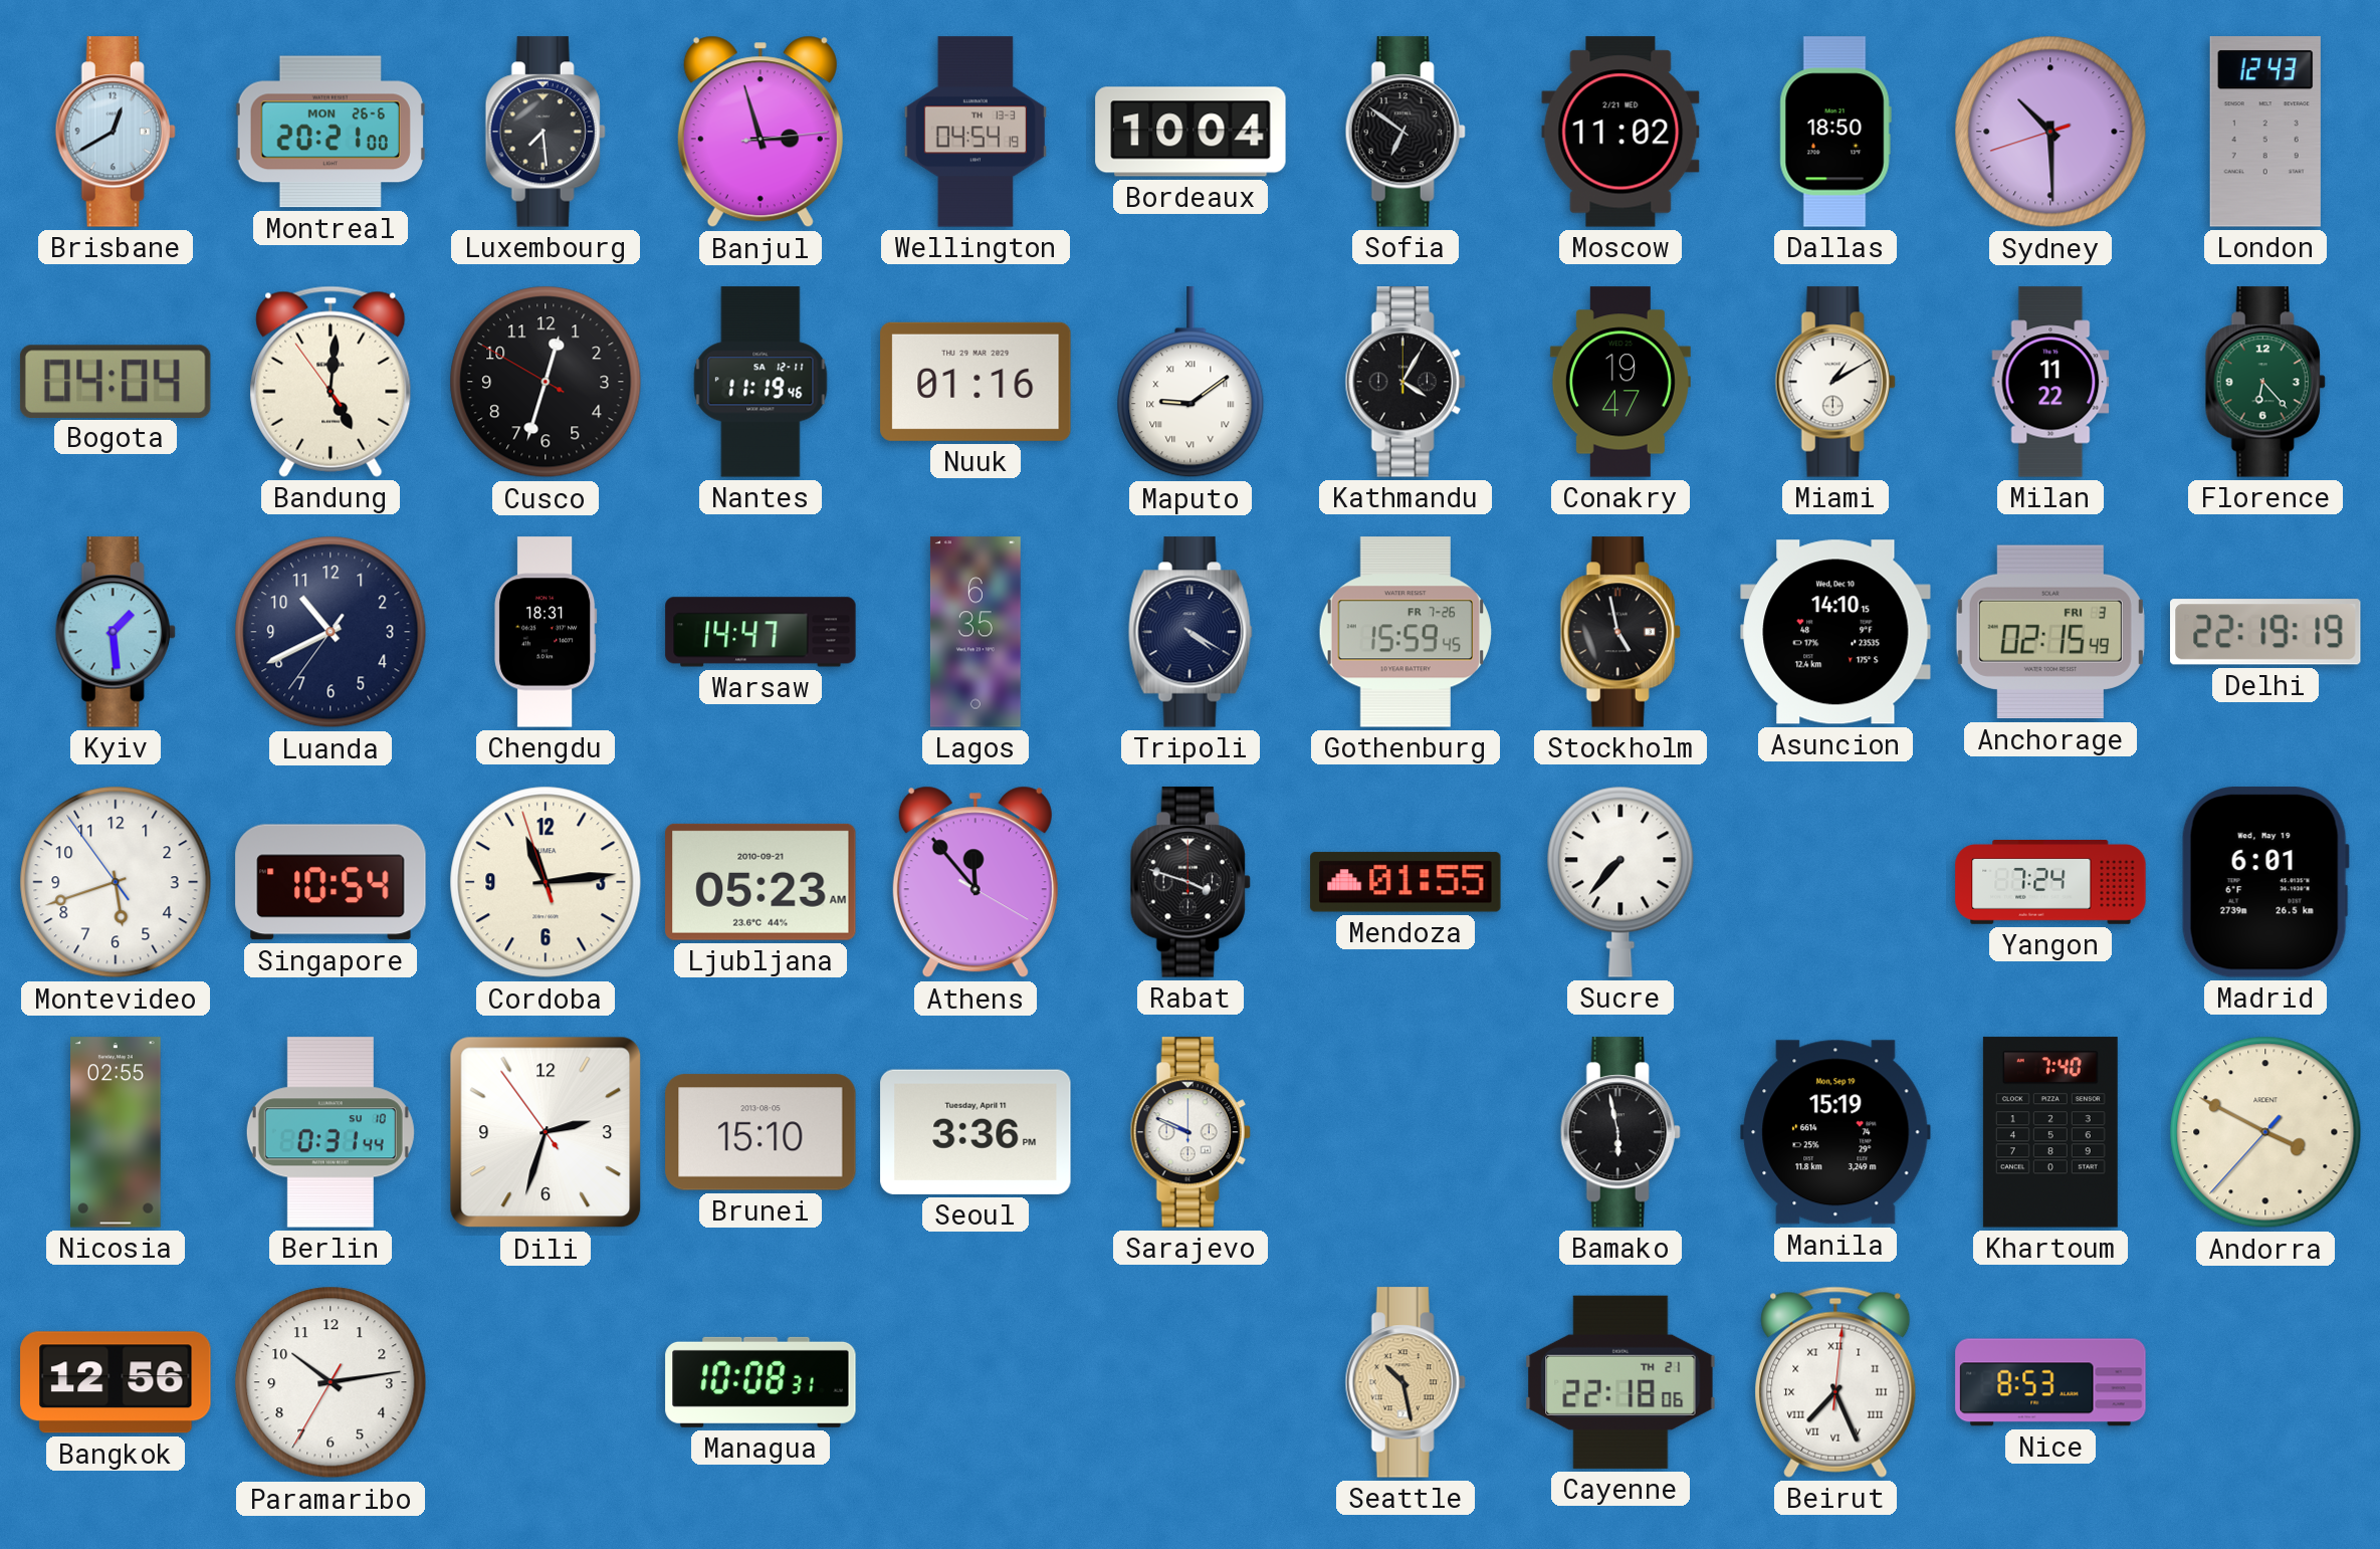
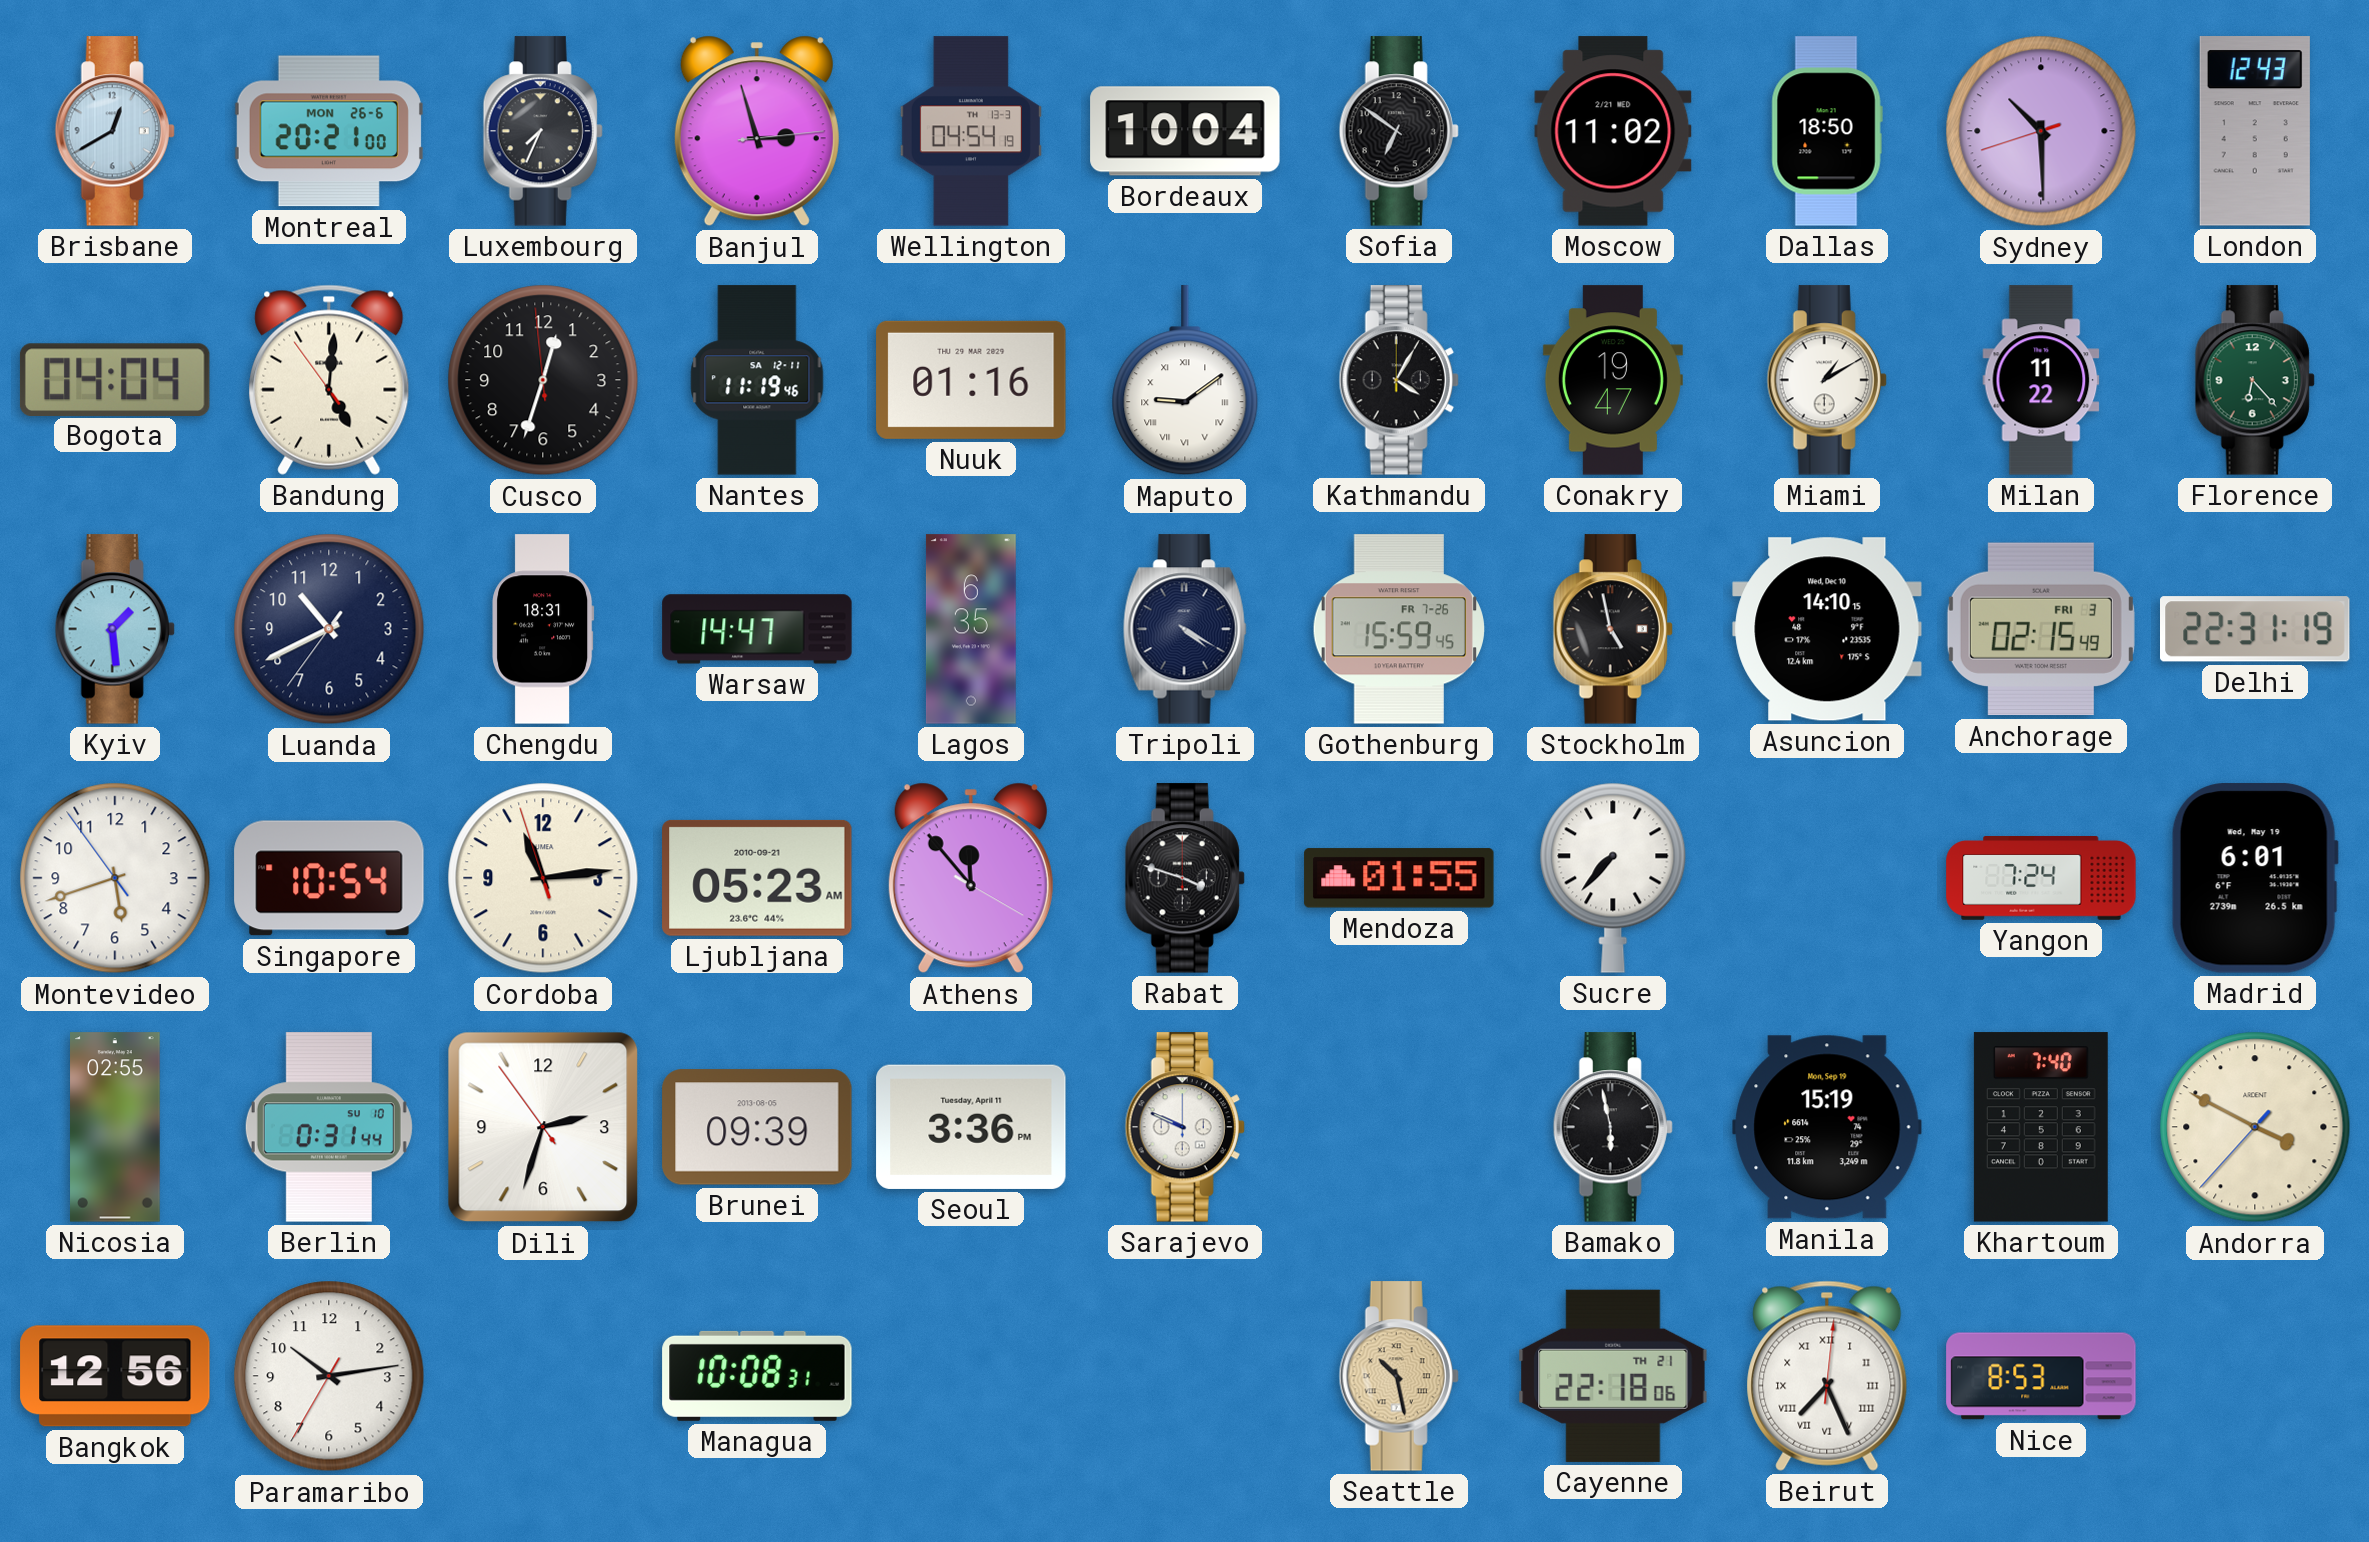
Luxembourg: 7:29 -> 7:34 (543, 131)
Cusco: 12:32:50 -> 12:32:59 (543, 380)
Delhi: 22:19 -> 22:31 (2256, 629)
Brunei: 15:10 -> 09:39 (757, 1127)
